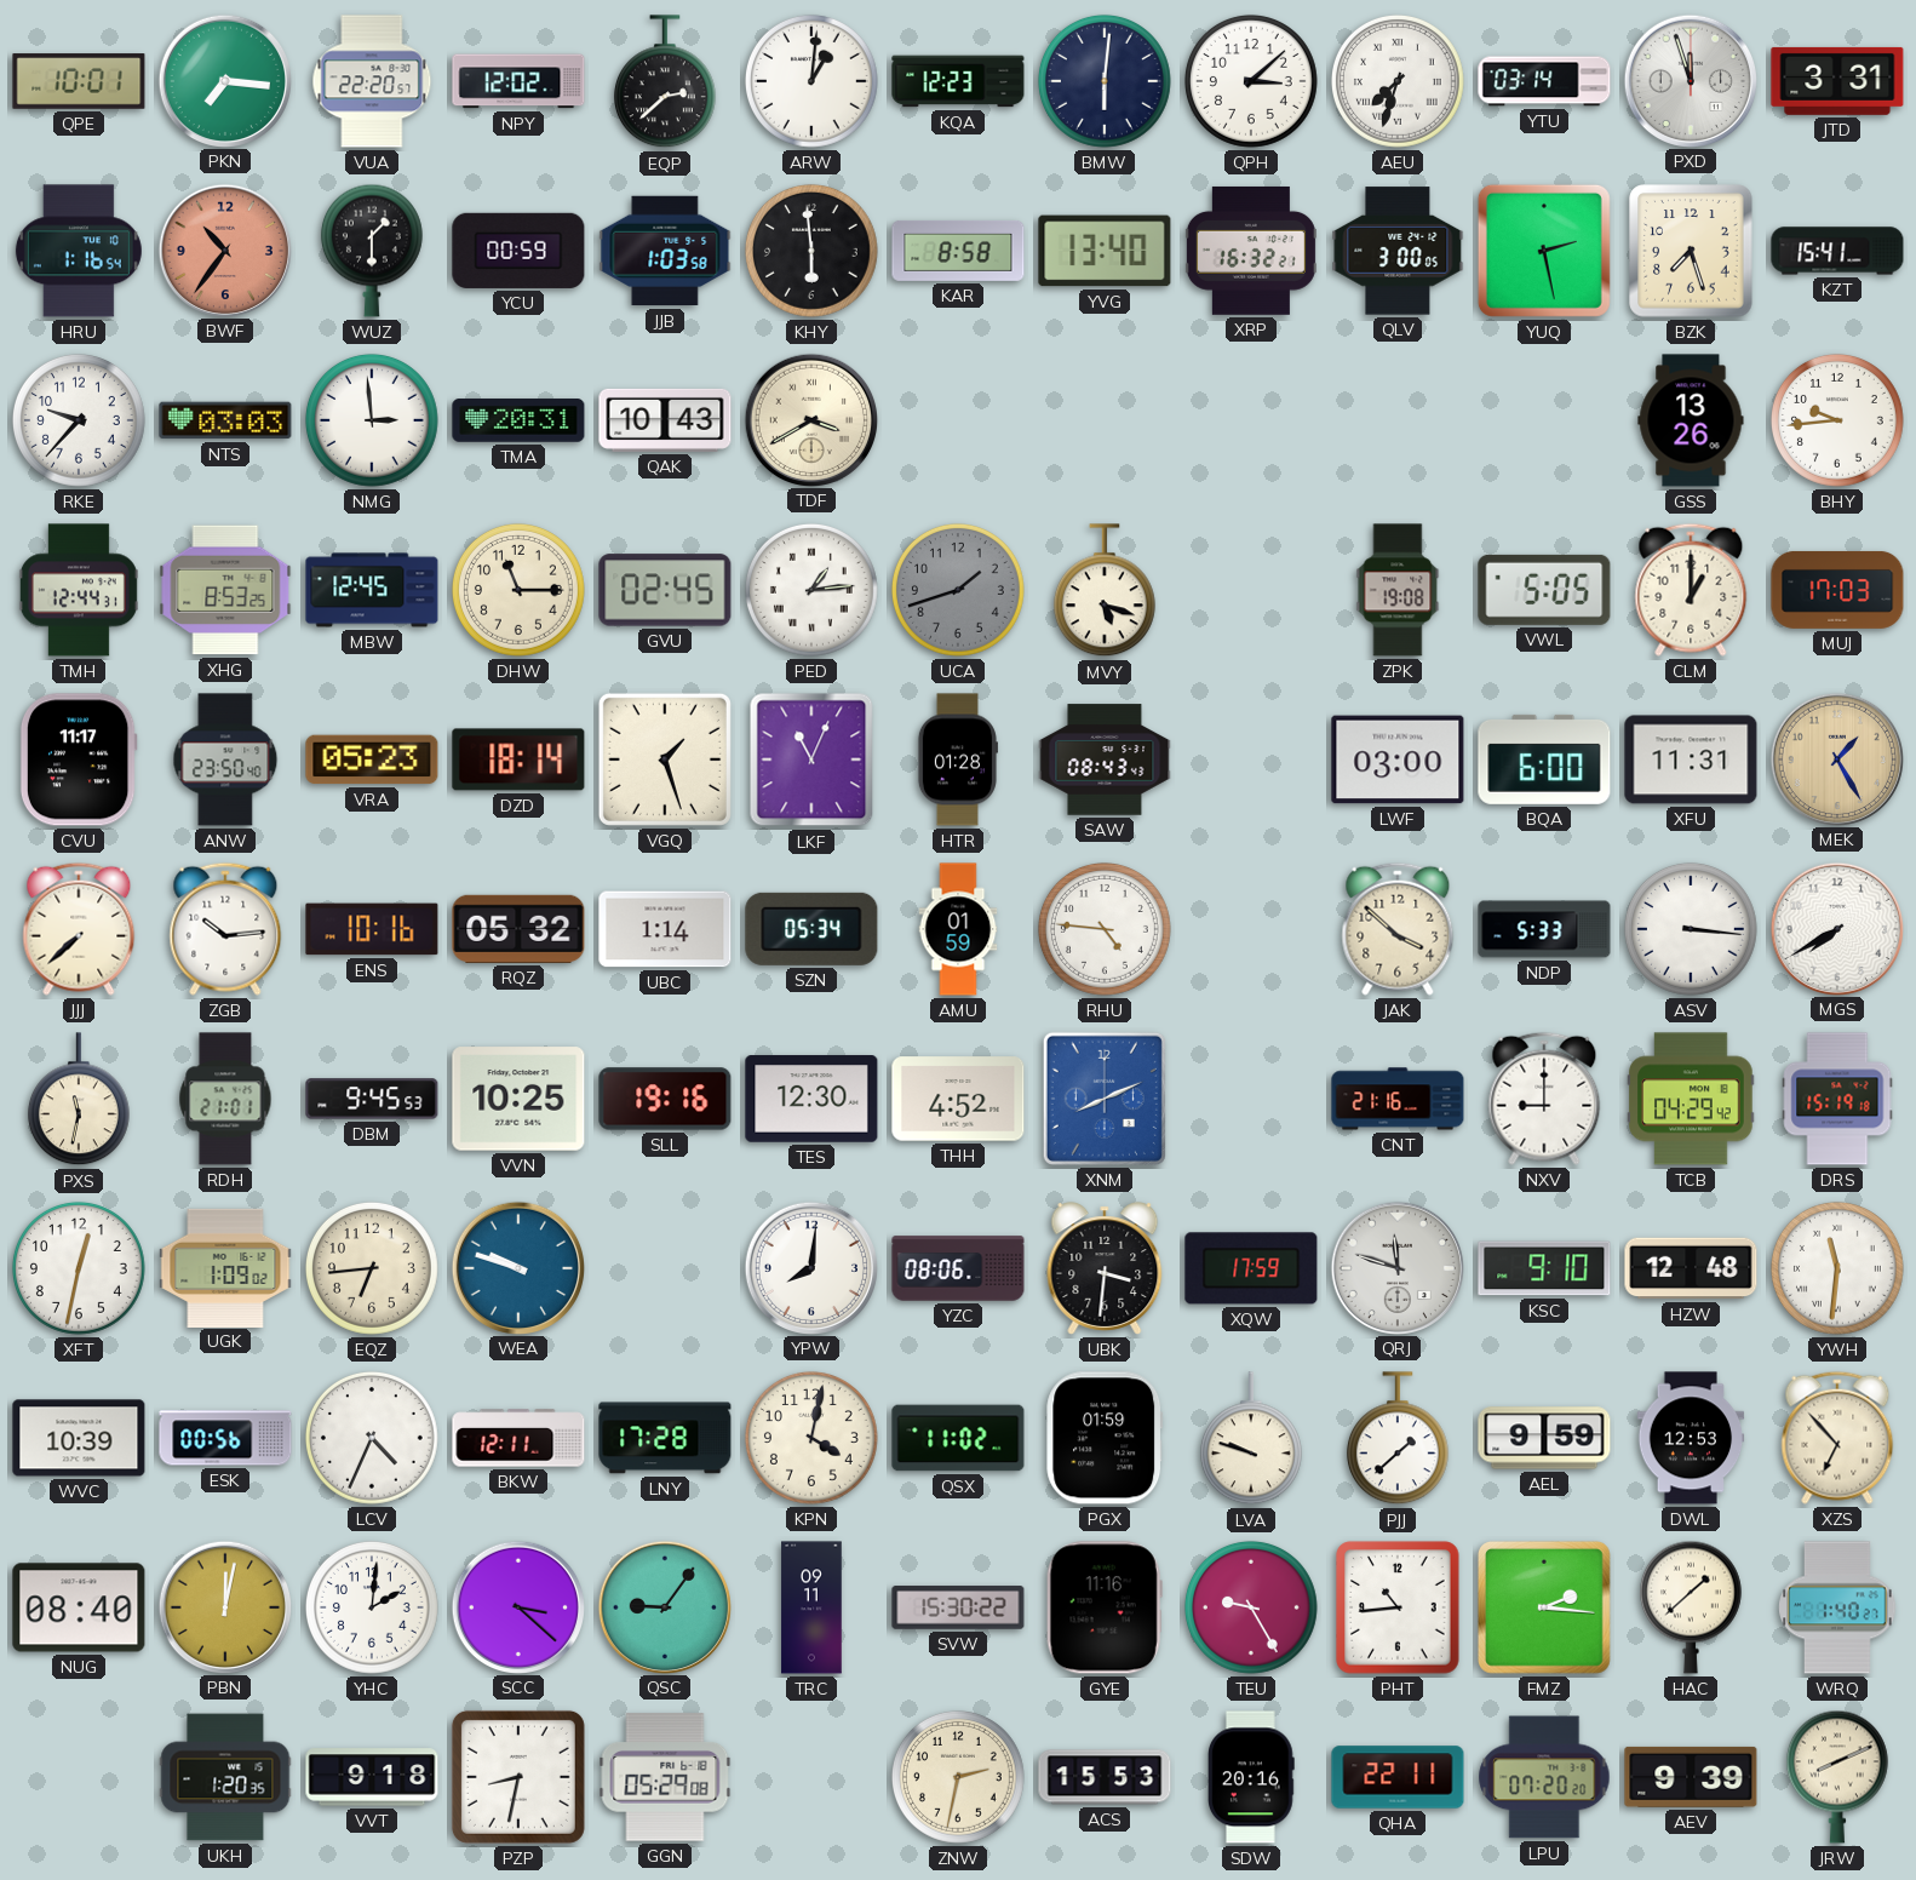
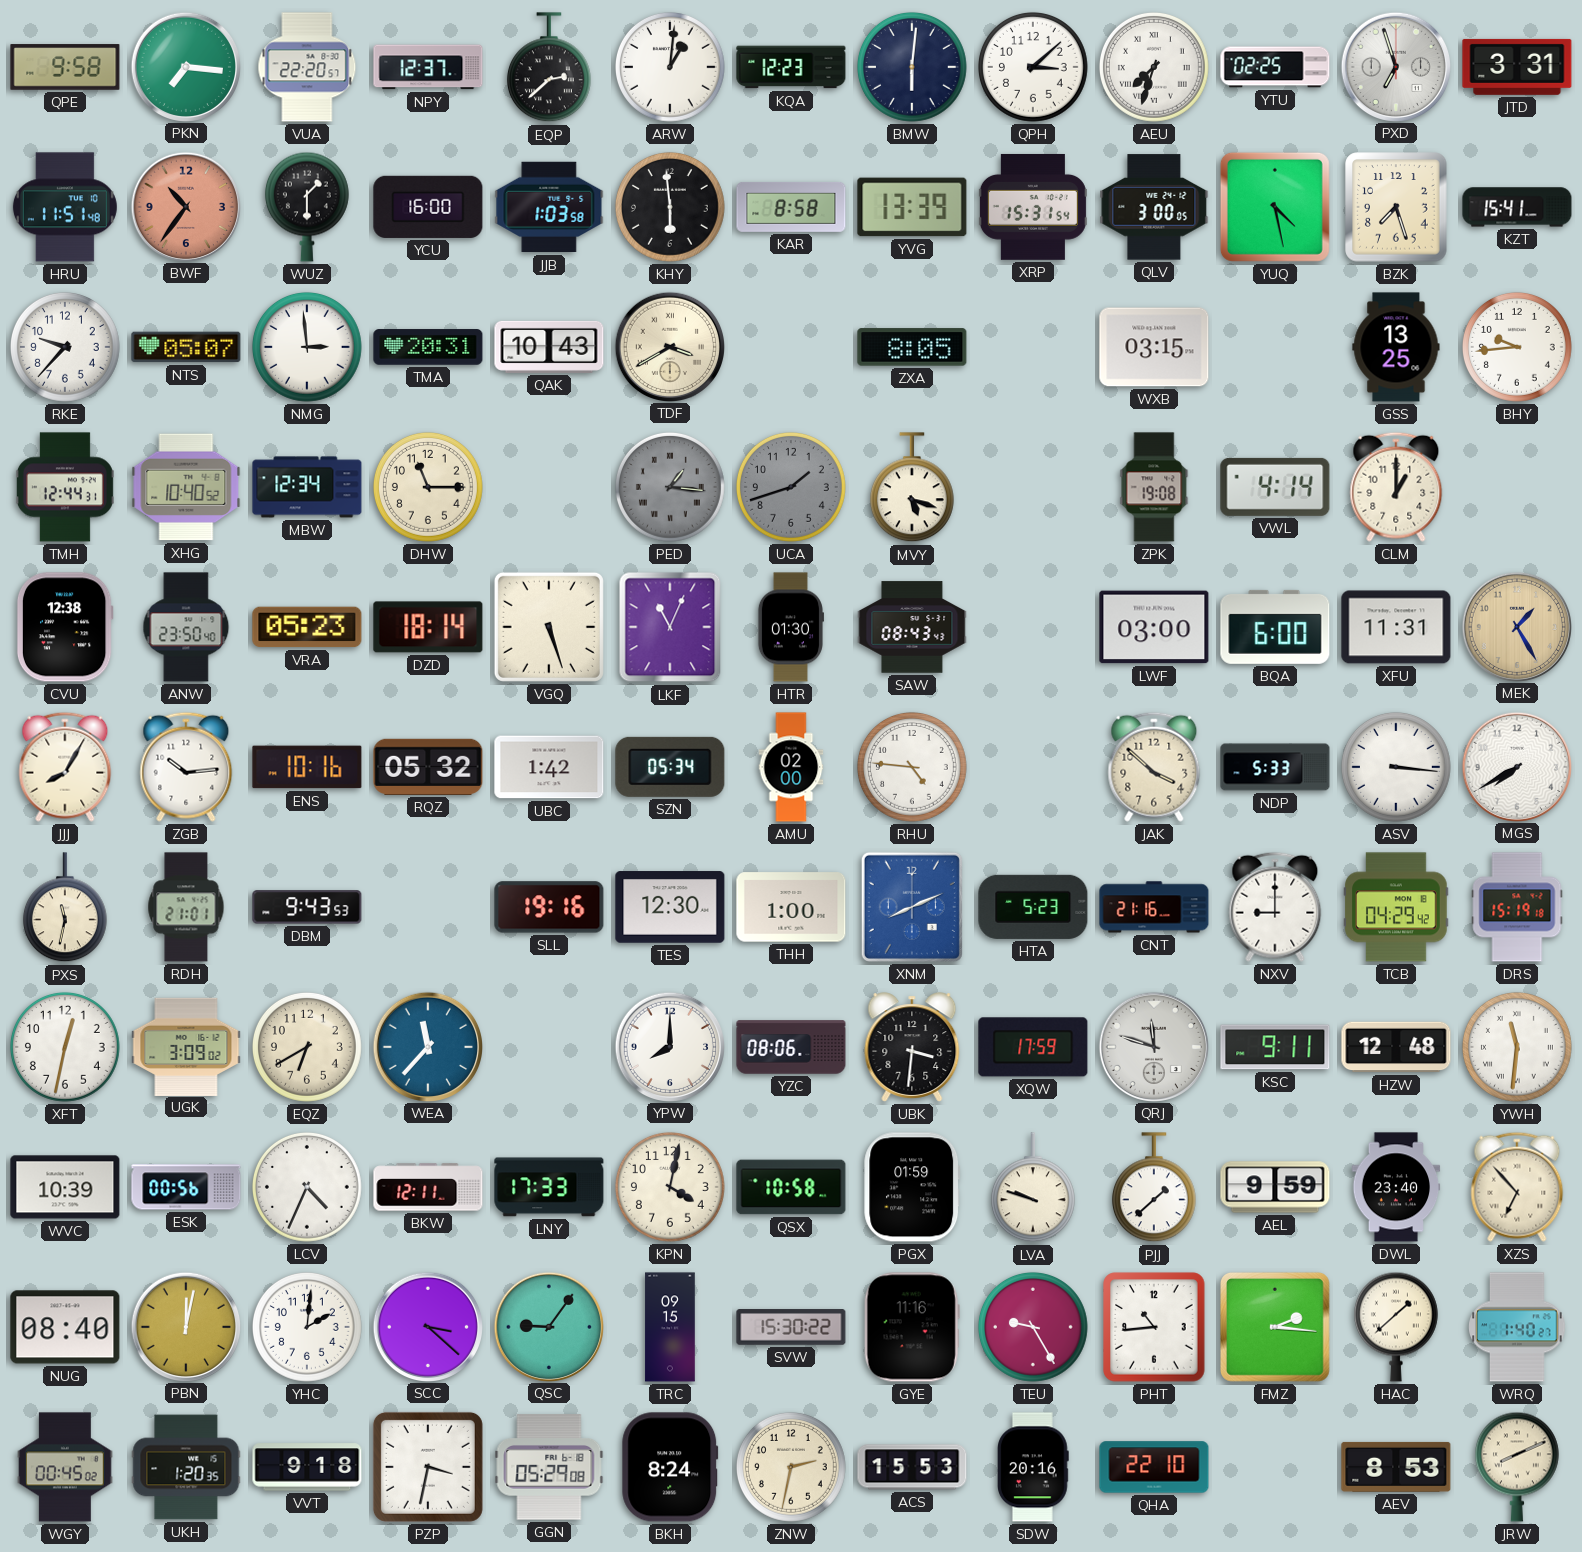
QPE: 10:01 -> 9:58 (65, 67)
NPY: 12:02 -> 12:37 (428, 67)
YTU: 03:14 -> 02:25 (1275, 67)
PXD: 11:57 -> 6:57 (1395, 66)
HRU: 1:16 -> 11:51 (65, 207)
YCU: 00:59 -> 16:00 (428, 207)
YVG: 13:40 -> 13:39 (912, 207)
XRP: 16:32 -> 15:31 (1033, 207)
YUQ: 2:28 -> 4:28 (1275, 207)
NTS: 03:03 -> 05:07 (186, 347)
ZXA: none -> 8:05 (912, 347)
WXB: none -> 03:15 (1154, 347)
GSS: 13:26 -> 13:25 (1396, 347)
XHG: 8:53 -> 10:40 (186, 487)
MBW: 12:45 -> 12:34 (307, 487)
GVU: 02:45 -> none (665, 590)
PED: 1:14 -> 1:16 (670, 487)
PED dial: white -> grey (670, 487)
VWL: 5:05 -> 4:14 (1275, 487)
MUJ: 17:03 -> none (1837, 590)
CVU: 11:17 -> 12:38 (65, 627)
VGQ: 1:27 -> 5:27 (549, 627)
HTR: 01:28 -> 01:30 (790, 627)
JJJ: 7:38 -> 8:05 (65, 767)
UBC: 1:14 -> 1:42 (549, 767)
AMU: 01:59 -> 02:00 (791, 767)
DBM: 9:45 -> 9:43 (307, 907)
VVN: 10:25 -> none (518, 1099)
THH: 4:52 -> 1:00 (791, 907)
HTA: none -> 5:23 (1033, 907)
UGK: 1:09 -> 3:09 (186, 1046)
EQZ: 6:44 -> 6:40 (307, 1047)
WEA: 9:48 -> 11:37 (427, 1046)
YPW: 8:01 -> 8:00 (669, 1046)
KSC: 9:10 -> 9:11 (1275, 1047)
LNY: 17:28 -> 17:33 (549, 1187)
QSX: 11:02 -> 10:58 (791, 1187)
DWL: 12:53 -> 23:40 (1396, 1187)
TRC: 09:11 -> 09:15 (670, 1327)
WGY: none -> 00:45 (65, 1467)
PZP: 8:32 -> 3:32 (428, 1467)
BKH: none -> 8:24 (670, 1467)
QHA: 22:11 -> 22:10 (1154, 1467)
LPU: 07:20 -> none (1544, 1777)
AEV: 9:39 -> 8:53 (1396, 1467)
